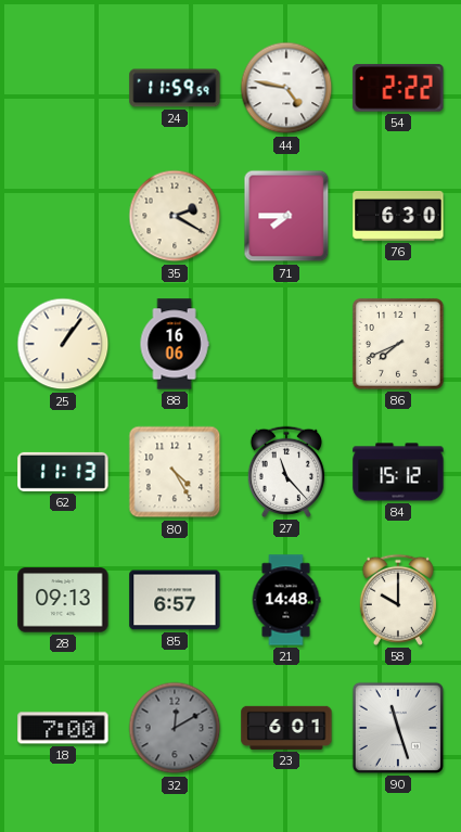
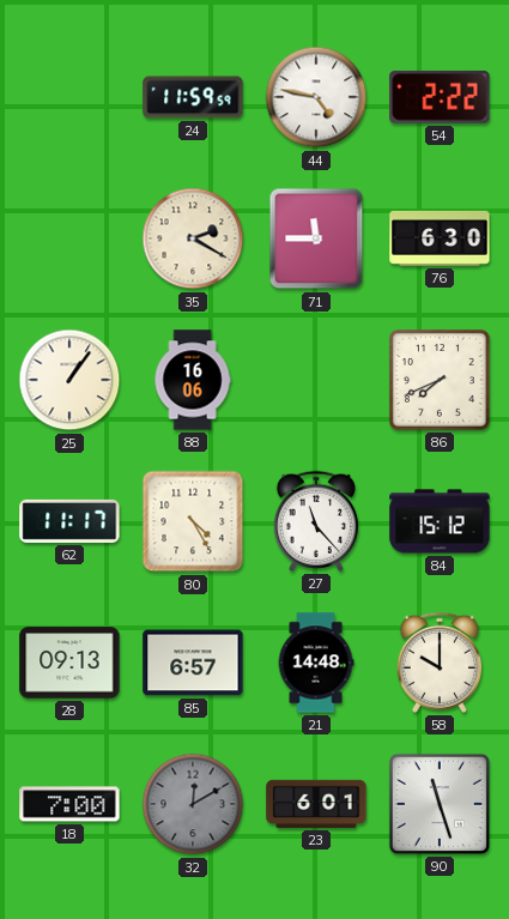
71: 7:45 -> 11:45 (316, 238)
62: 11:13 -> 11:17 (69, 521)
